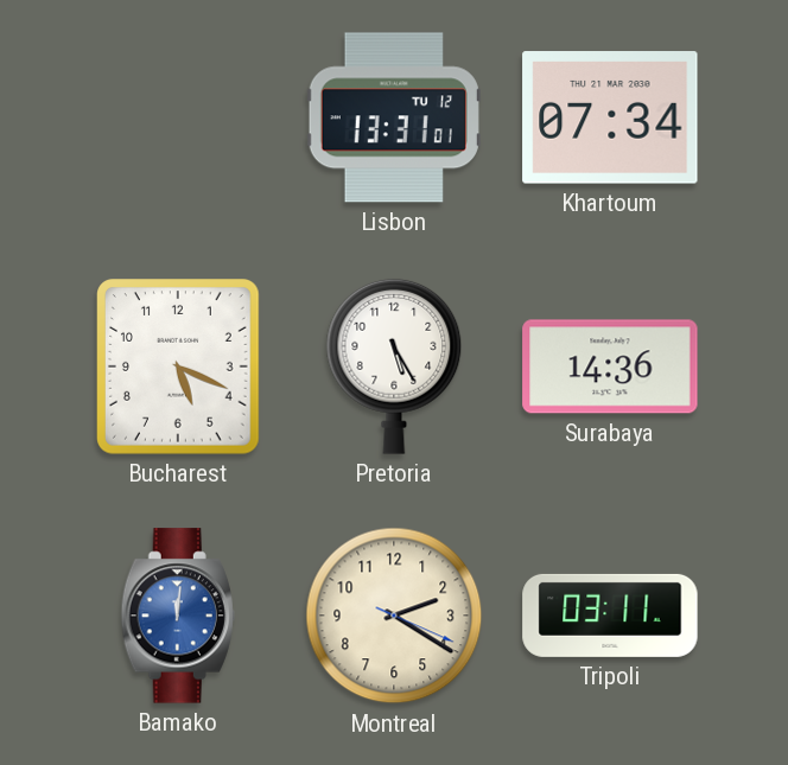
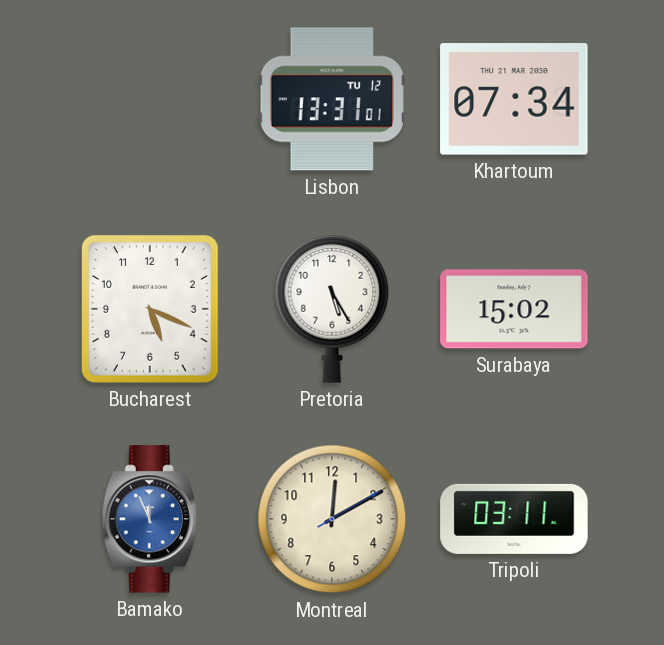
Surabaya: 14:36 -> 15:02 (514, 309)
Bamako: 12:01 -> 11:56 (150, 519)
Montreal: 2:20 -> 12:10 (332, 519)
